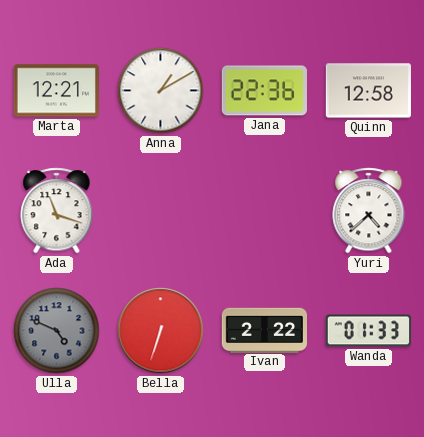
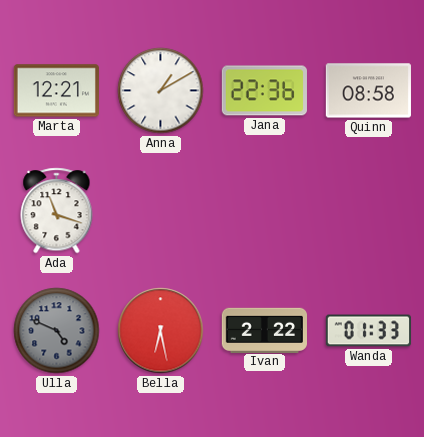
Quinn: 12:58 -> 08:58 (368, 91)
Yuri: 4:38 -> none (369, 211)
Bella: 6:33 -> 6:28 (161, 331)
